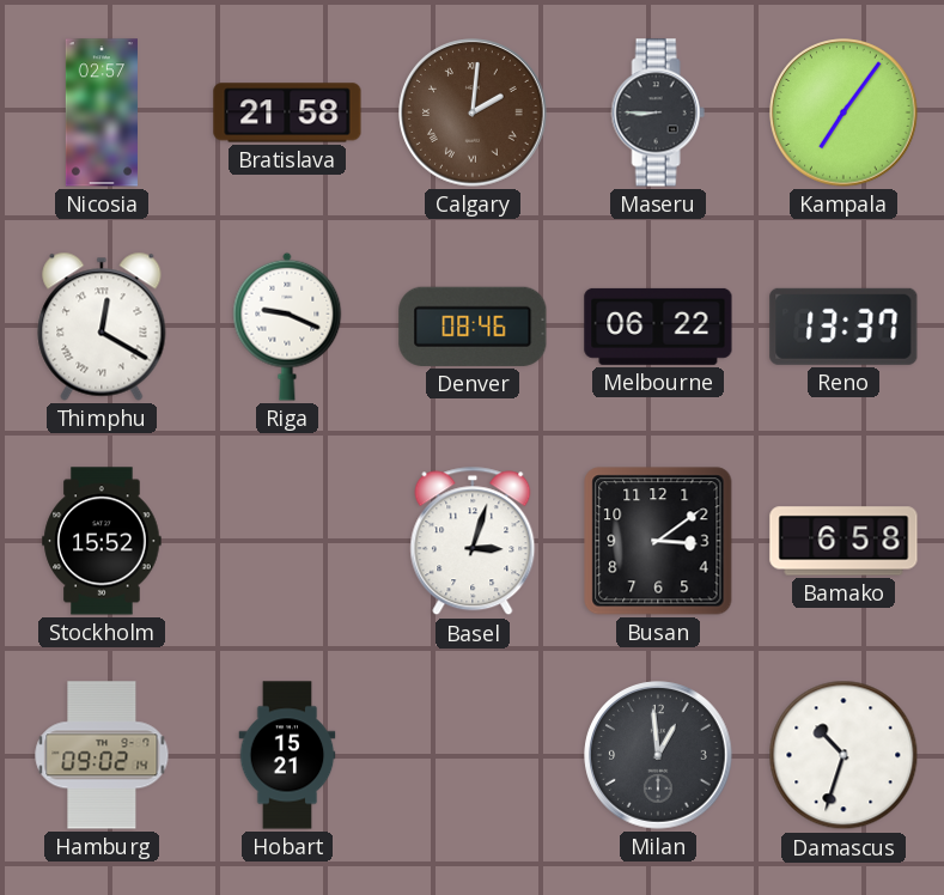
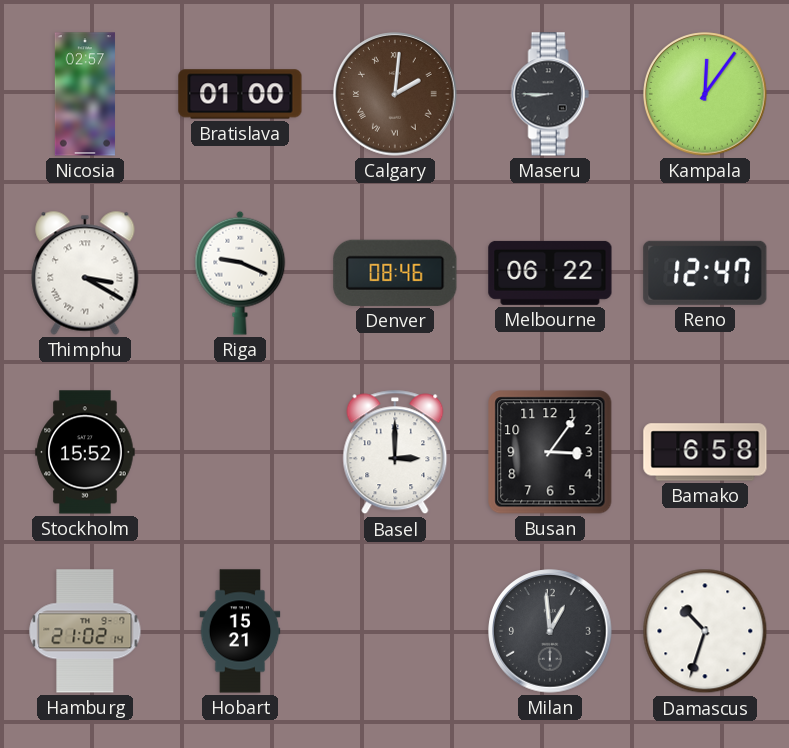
Bratislava: 21:58 -> 01:00 (240, 94)
Kampala: 7:06 -> 12:06 (705, 94)
Thimphu: 12:20 -> 3:20 (85, 273)
Reno: 13:37 -> 12:47 (705, 273)
Basel: 3:03 -> 3:00 (395, 452)
Busan: 3:09 -> 3:06 (550, 452)
Hamburg: 09:02 -> 21:02 (85, 631)
